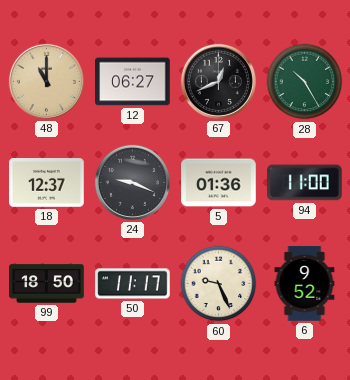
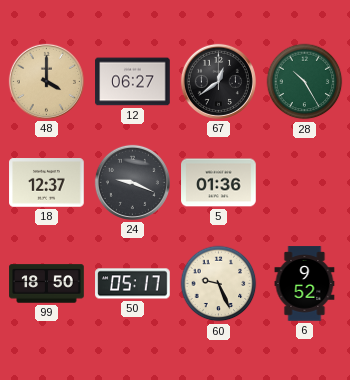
48: 11:00 -> 4:00 (46, 81)
67: 12:41 -> 12:39 (218, 81)
94: 11:00 -> none (305, 183)
50: 11:17 -> 05:17 (133, 284)
